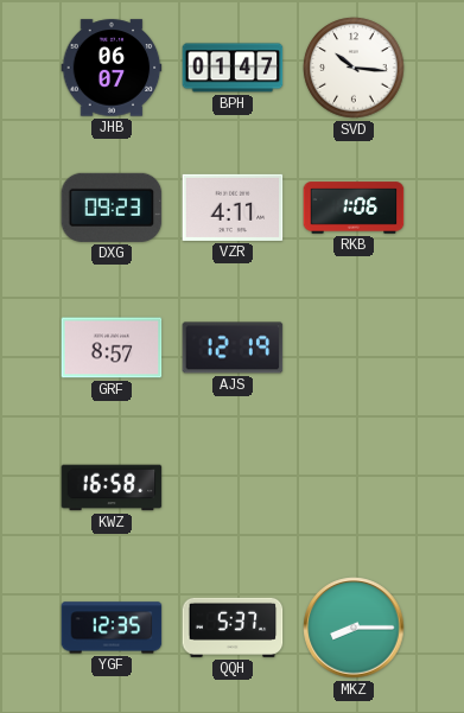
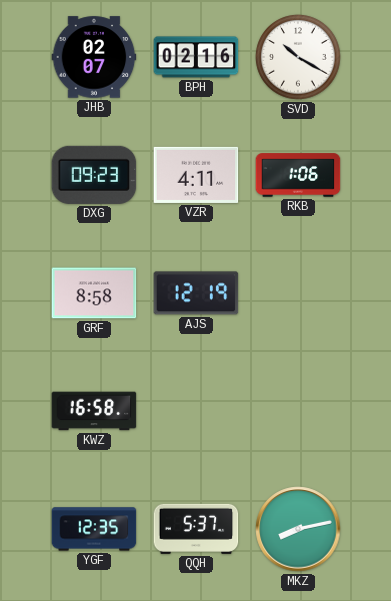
JHB: 06:07 -> 02:07 (94, 57)
BPH: 01:47 -> 02:16 (196, 57)
SVD: 10:16 -> 10:20 (298, 57)
GRF: 8:57 -> 8:58 (94, 293)
MKZ: 8:15 -> 8:13 (298, 529)
